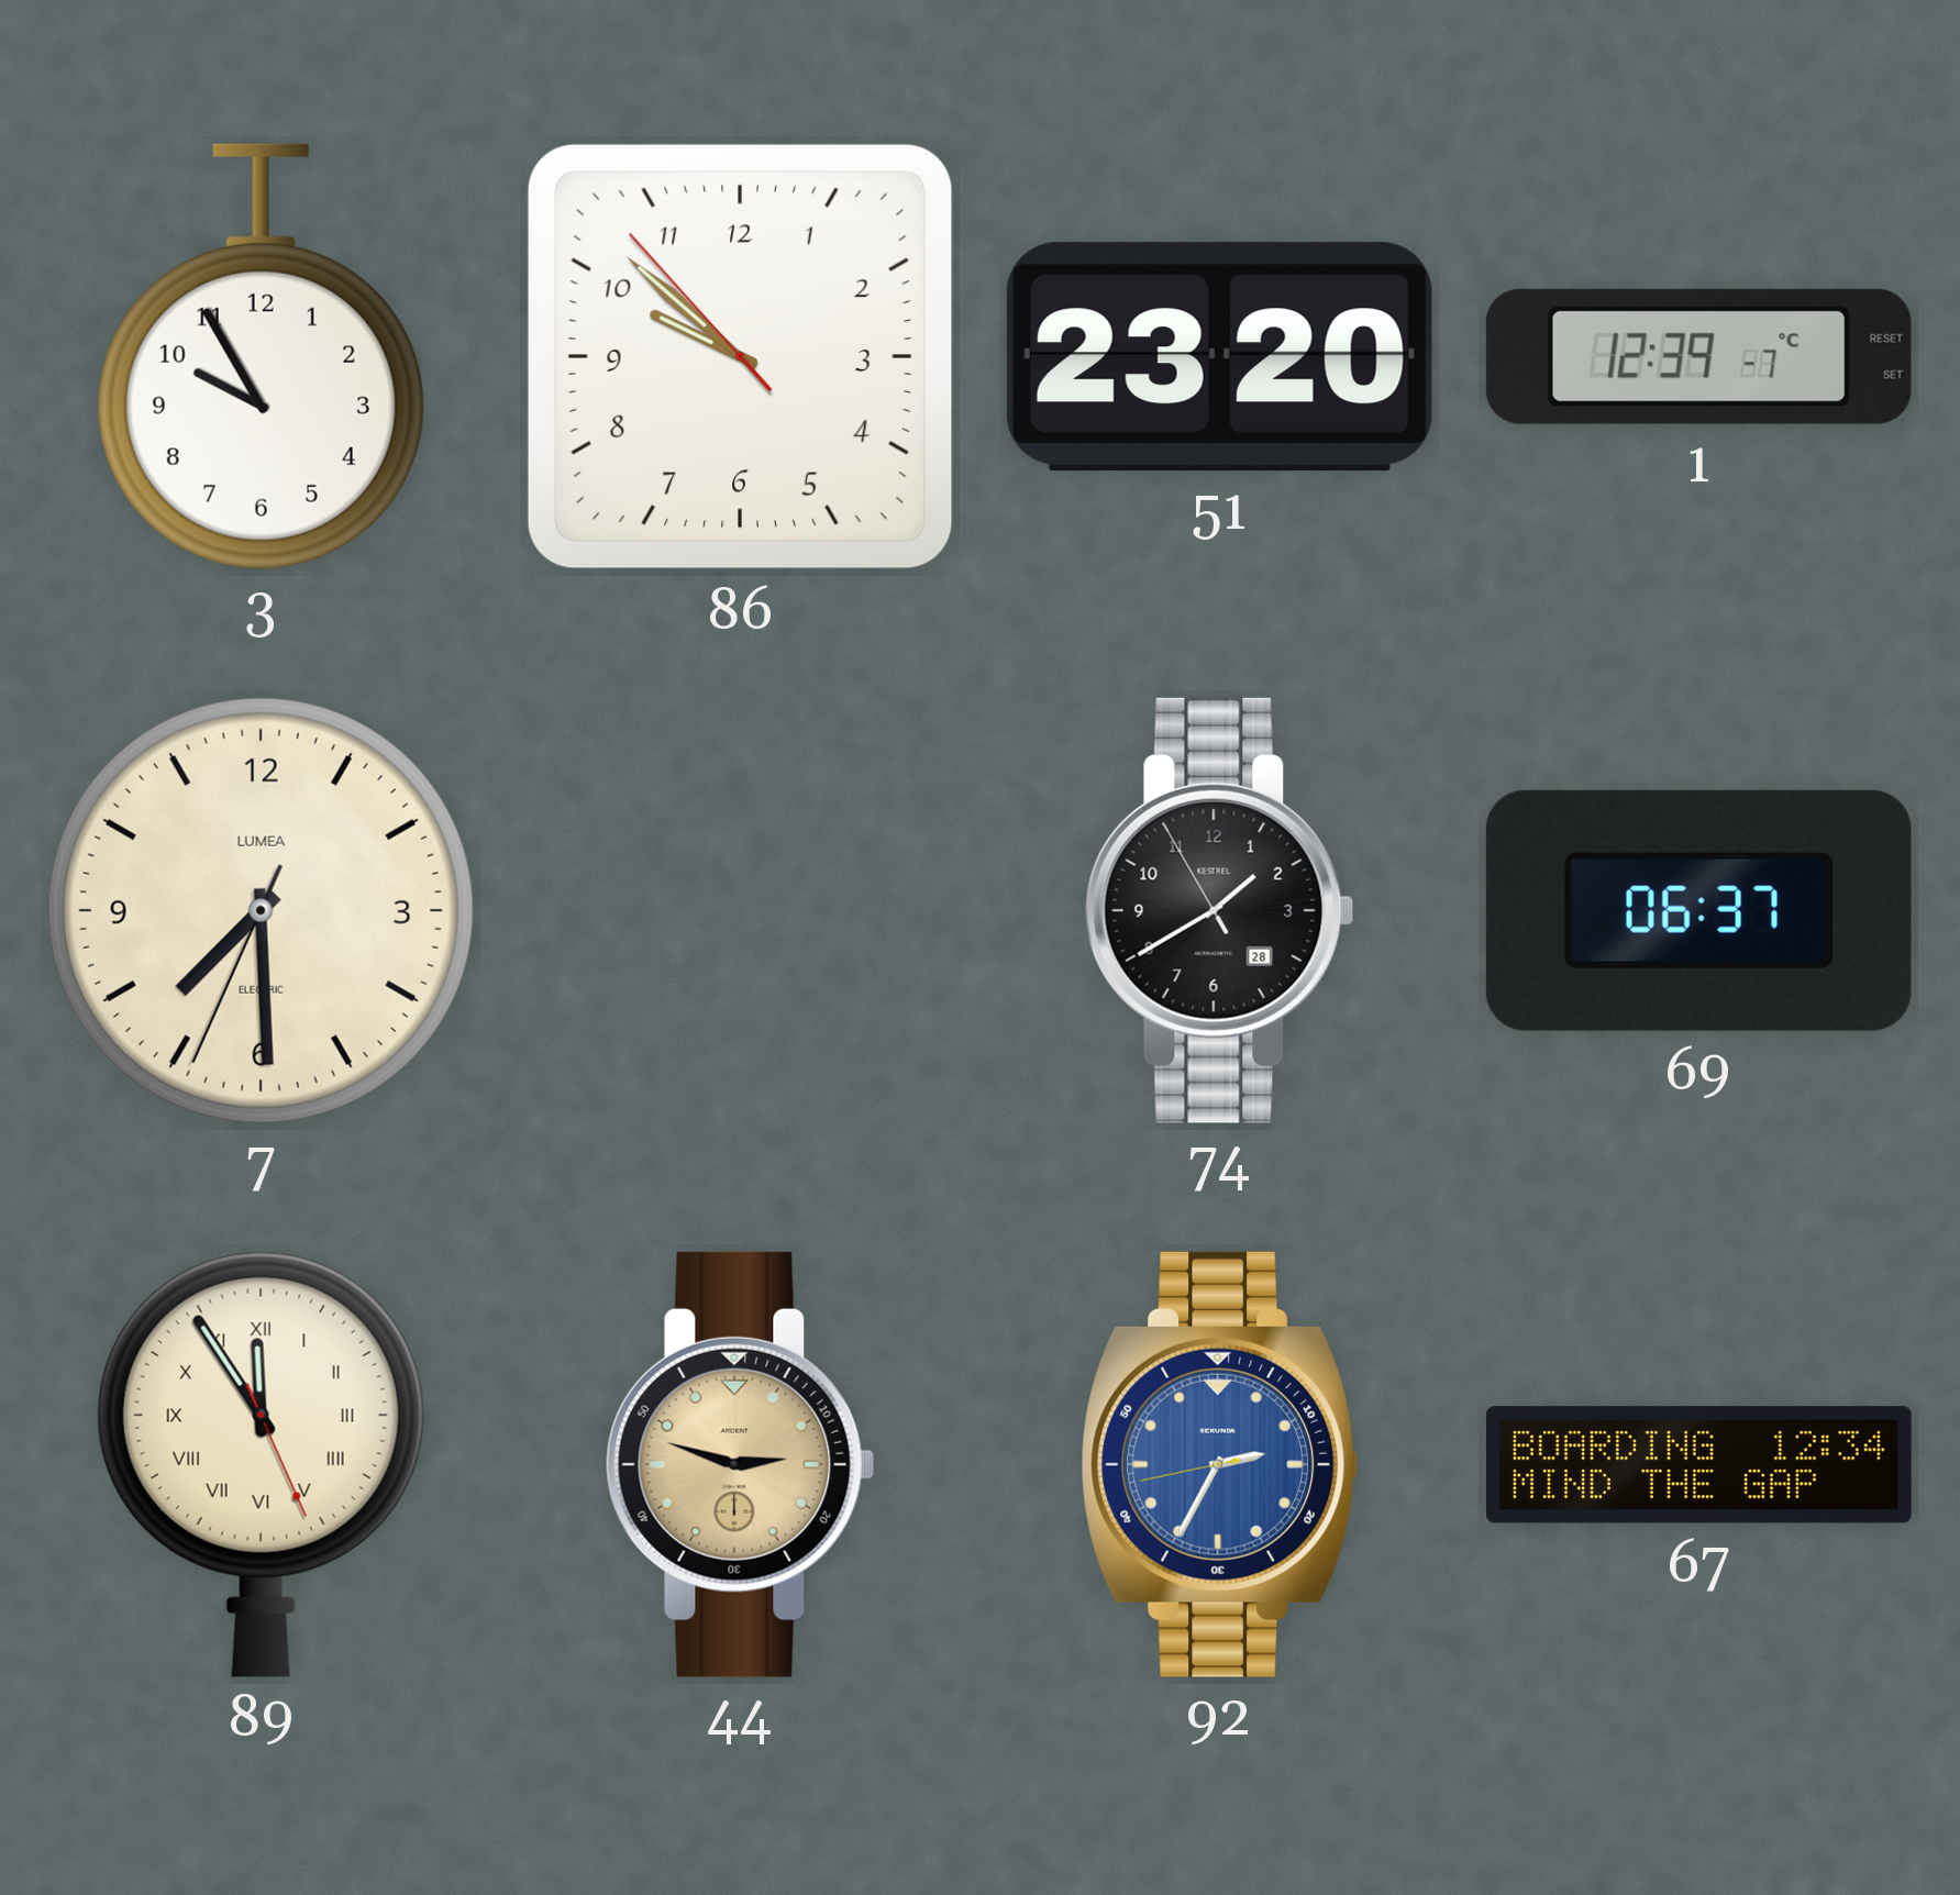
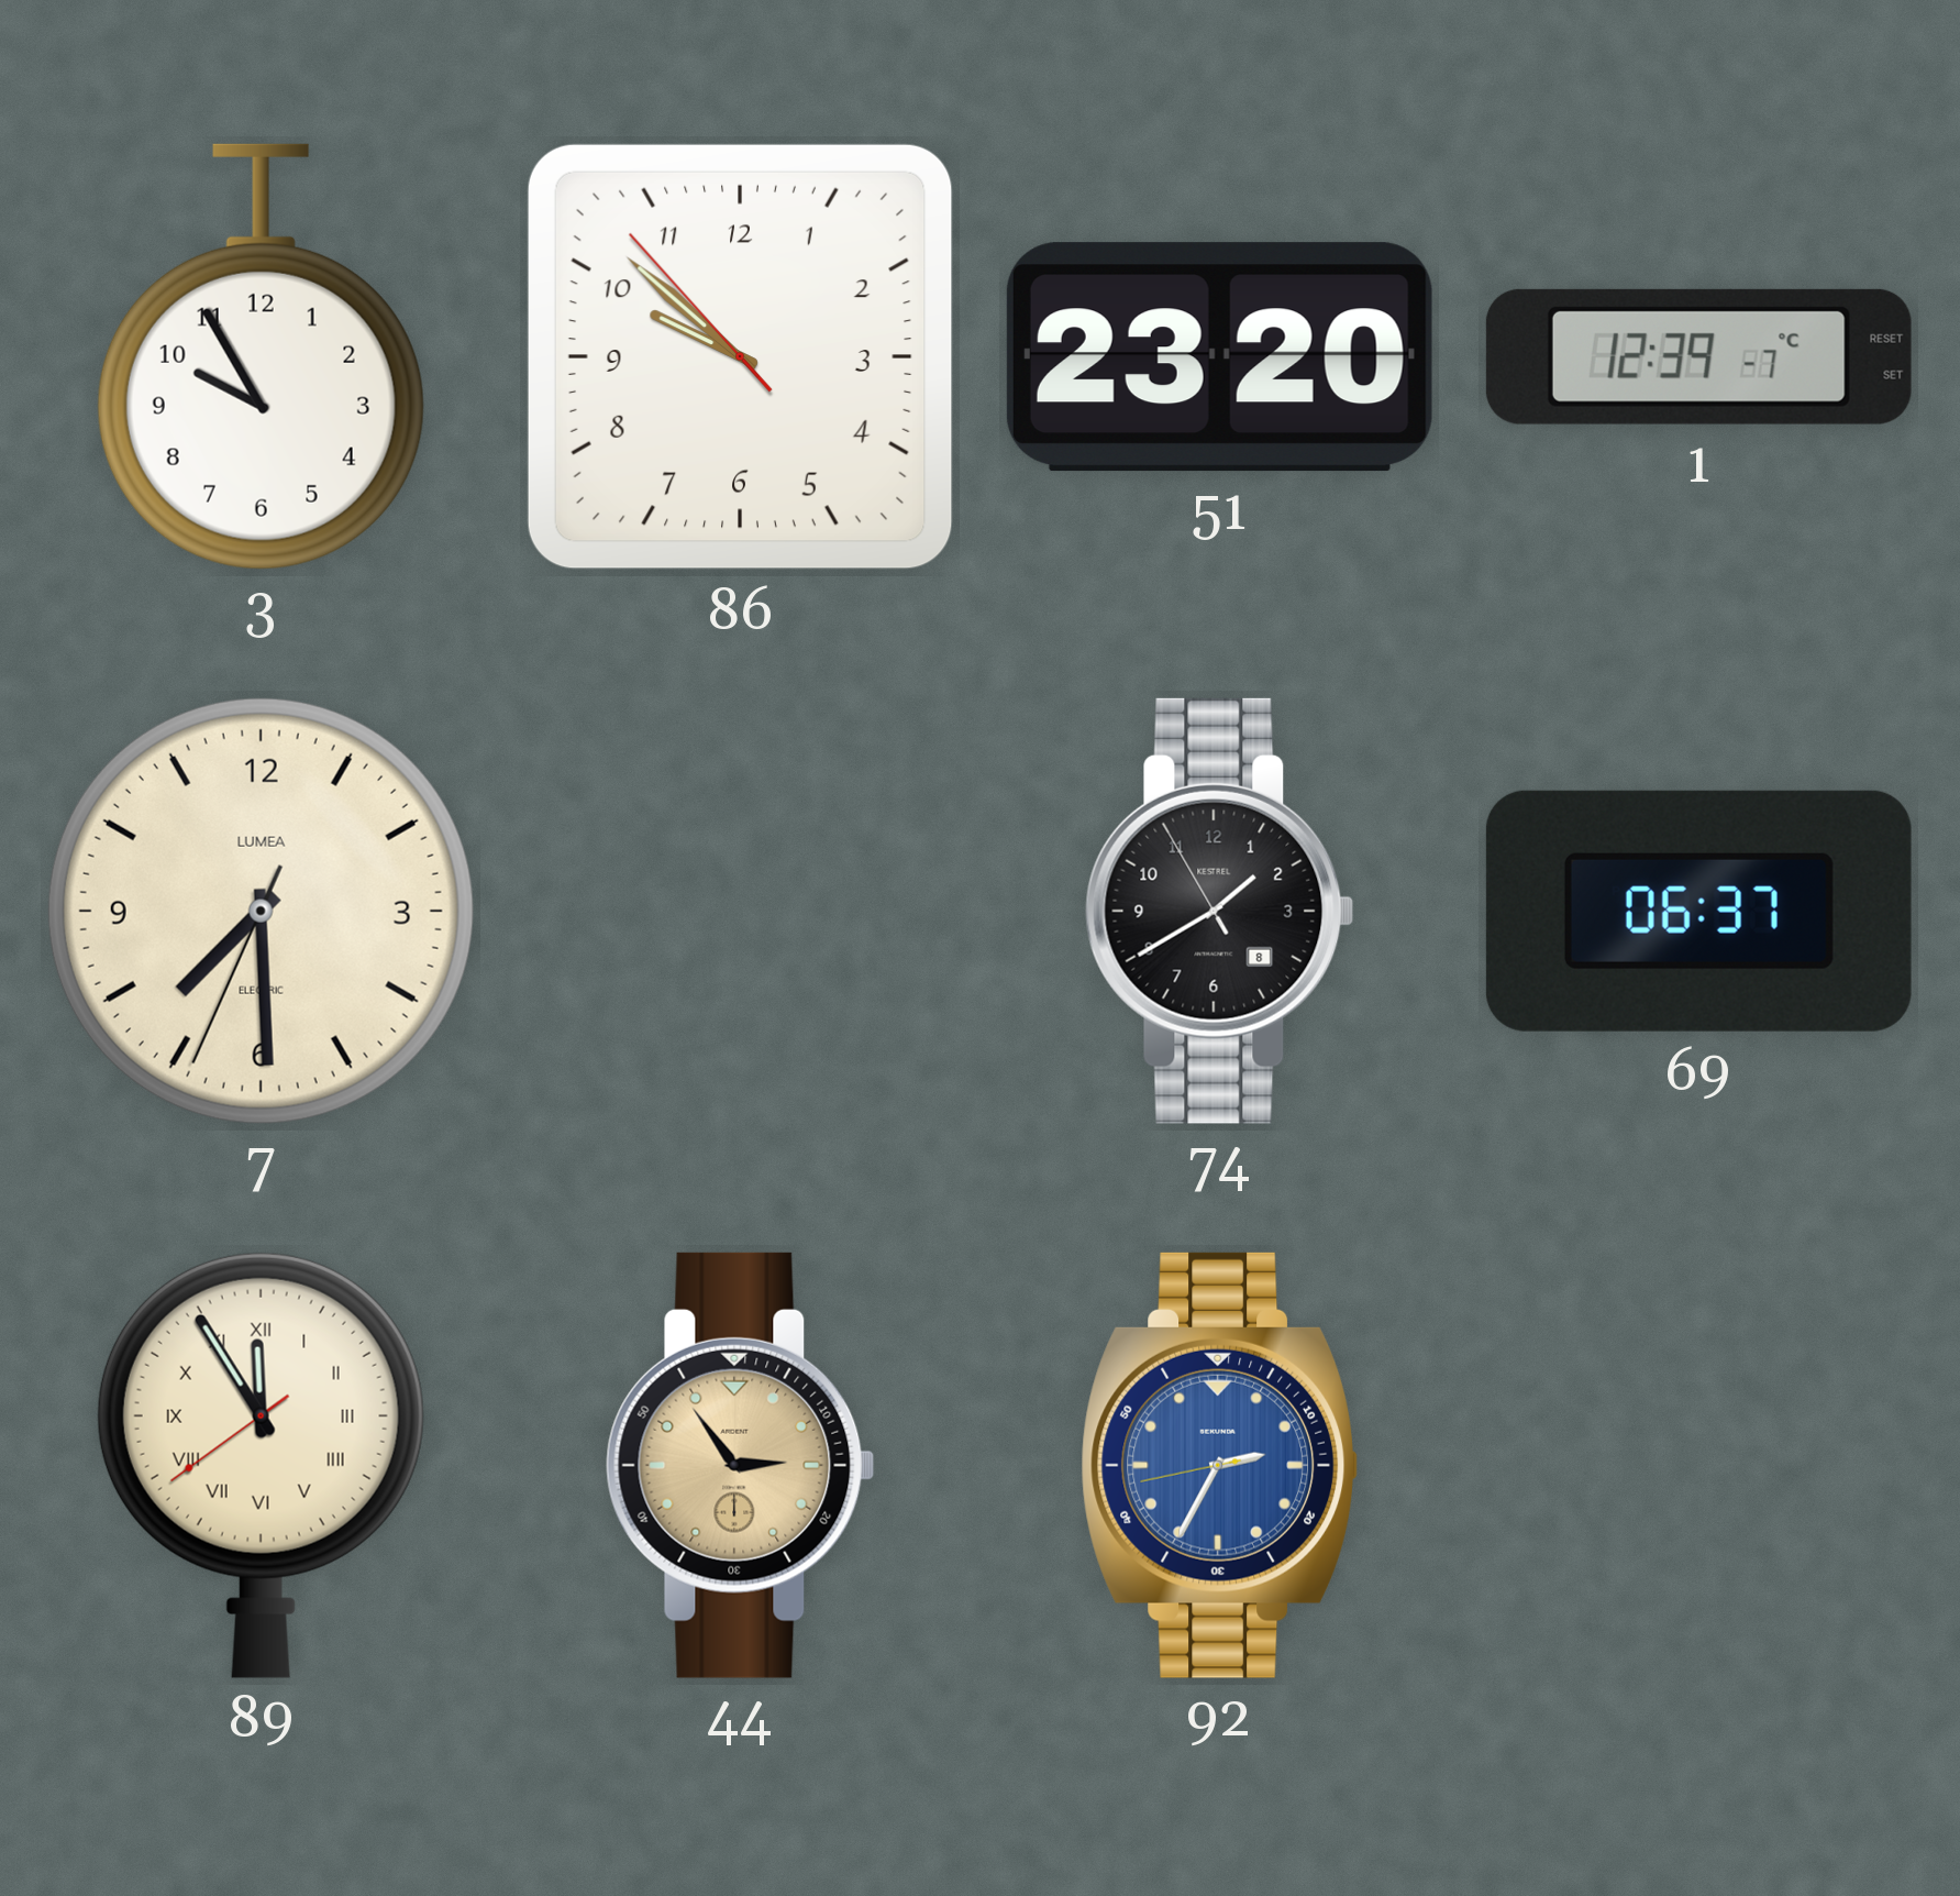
74 date: 28 -> 8 (1220, 911)
89: 11:54:26 -> 11:54:39 (261, 1465)
44: 2:48 -> 2:54 (741, 1465)
67: 12:34 -> none (1698, 1465)
